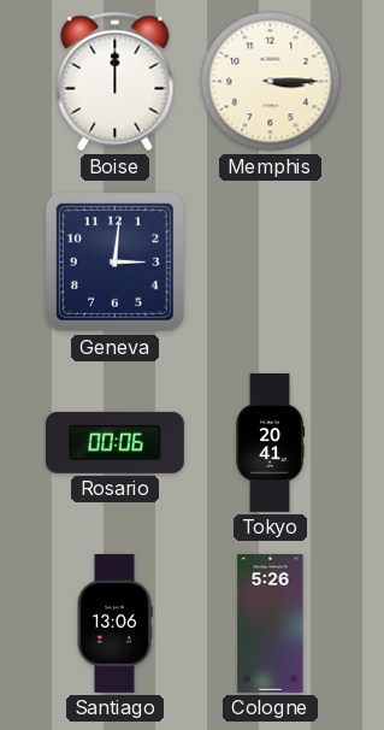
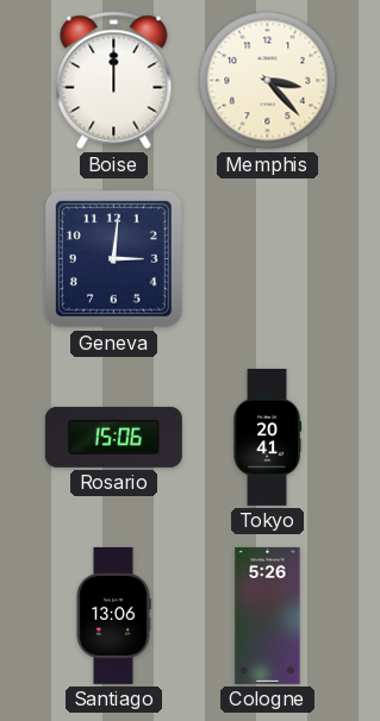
Memphis: 3:15 -> 3:23 (268, 81)
Rosario: 00:06 -> 15:06 (113, 437)
